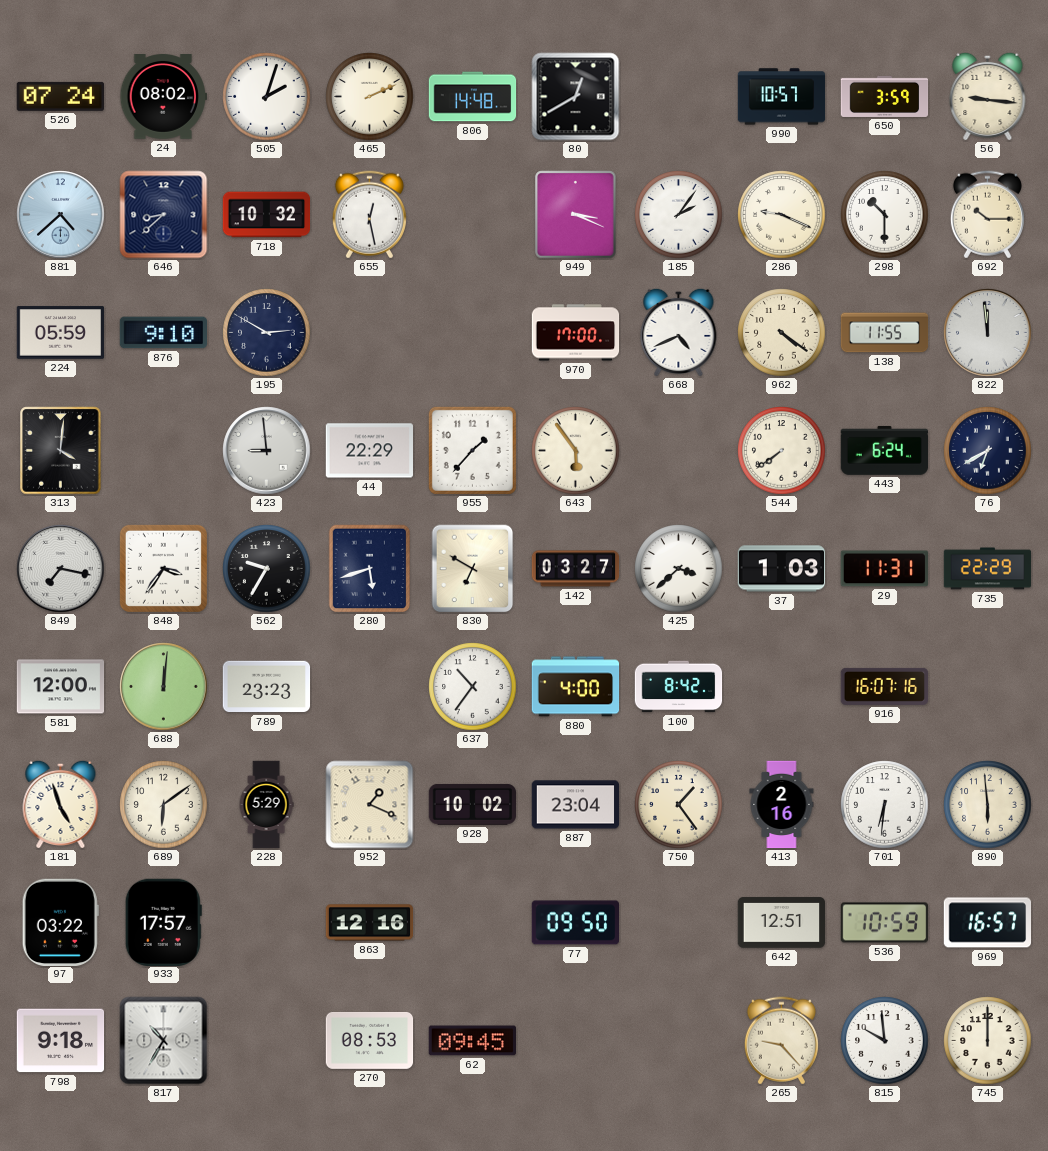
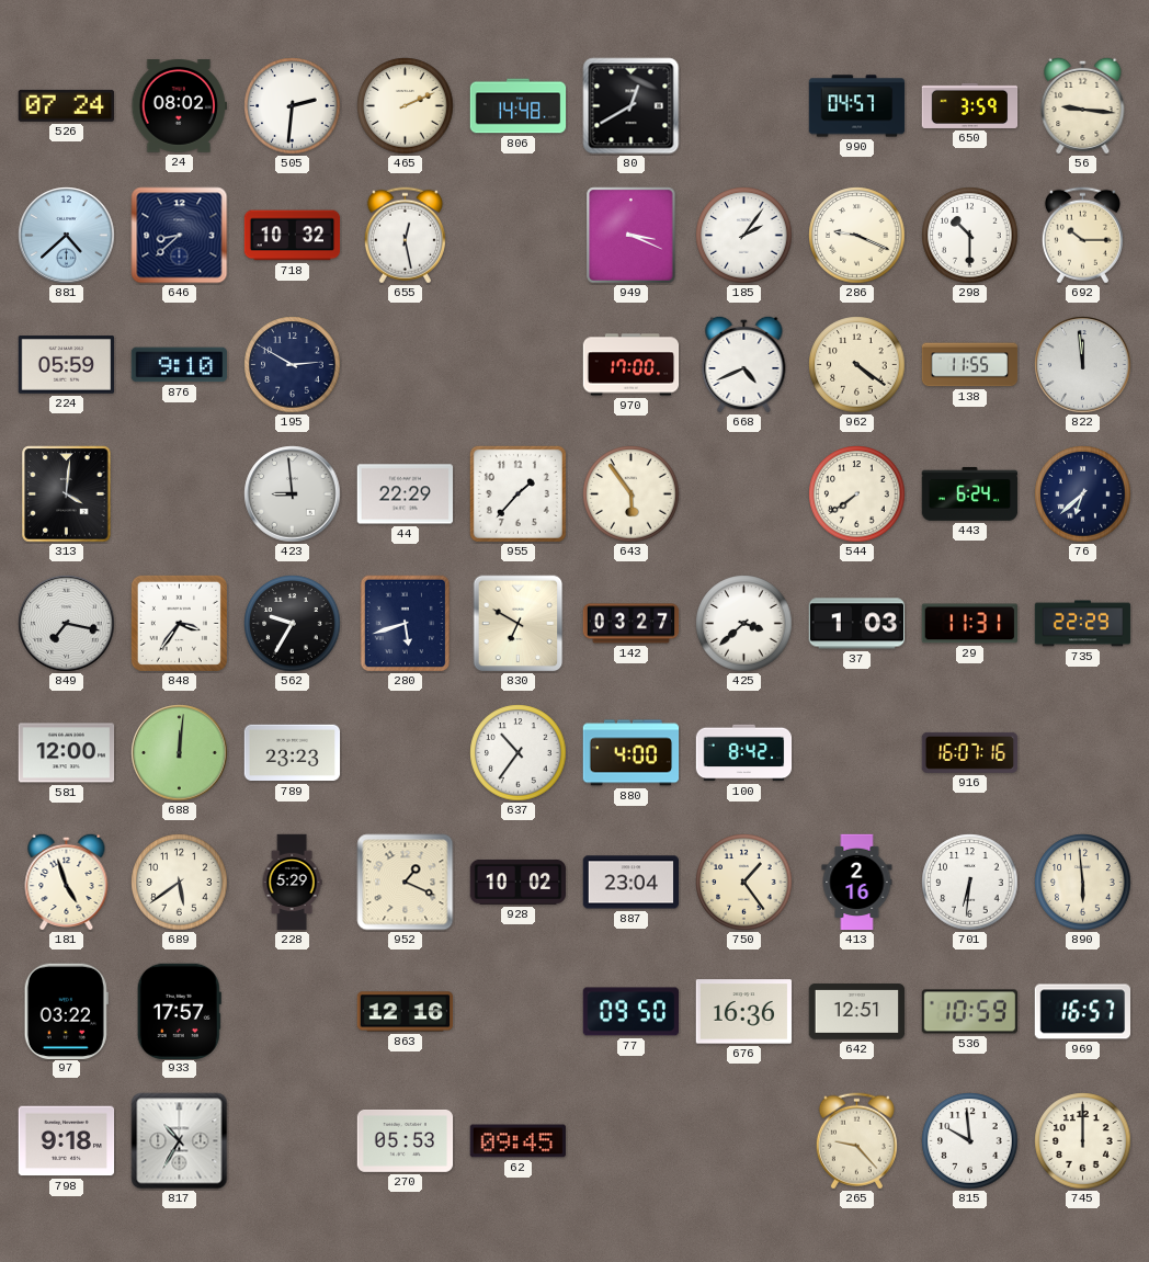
505: 2:03 -> 2:31 (293, 106)
990: 10:57 -> 04:57 (857, 106)
76: 6:40 -> 6:38 (1083, 494)
689: 6:09 -> 5:39 (180, 883)
676: none -> 16:36 (744, 1012)
270: 08:53 -> 05:53 (406, 1140)
